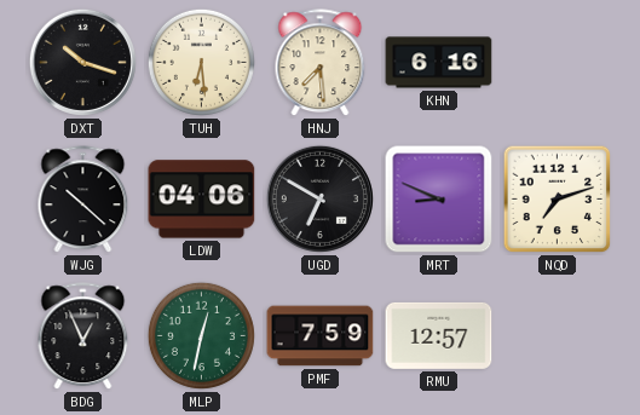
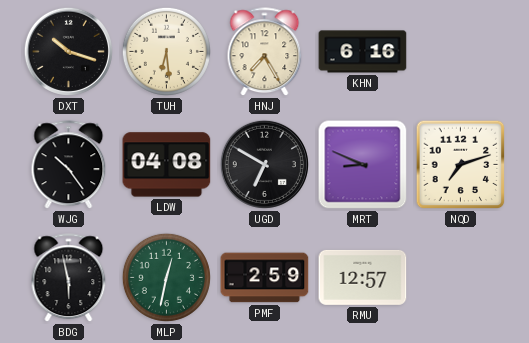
HNJ: 7:29 -> 7:25 (265, 52)
WJG: 10:22 -> 10:24 (69, 165)
LDW: 04:06 -> 04:08 (167, 165)
BDG: 12:56 -> 5:58 (69, 278)
PMF: 7:59 -> 2:59 (265, 278)
